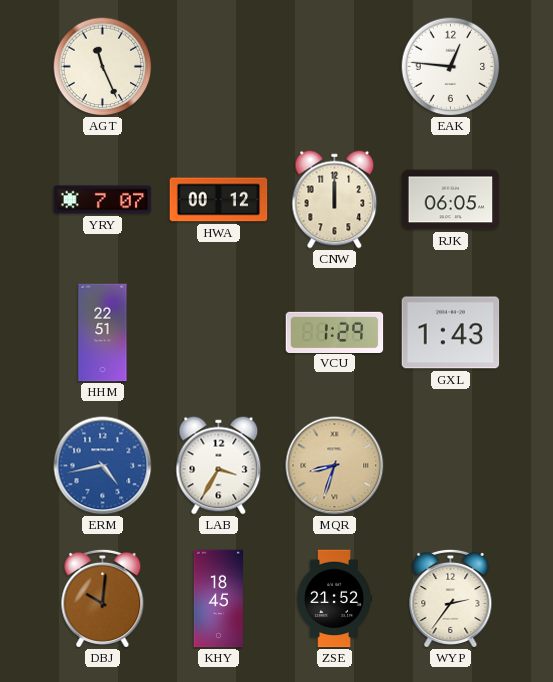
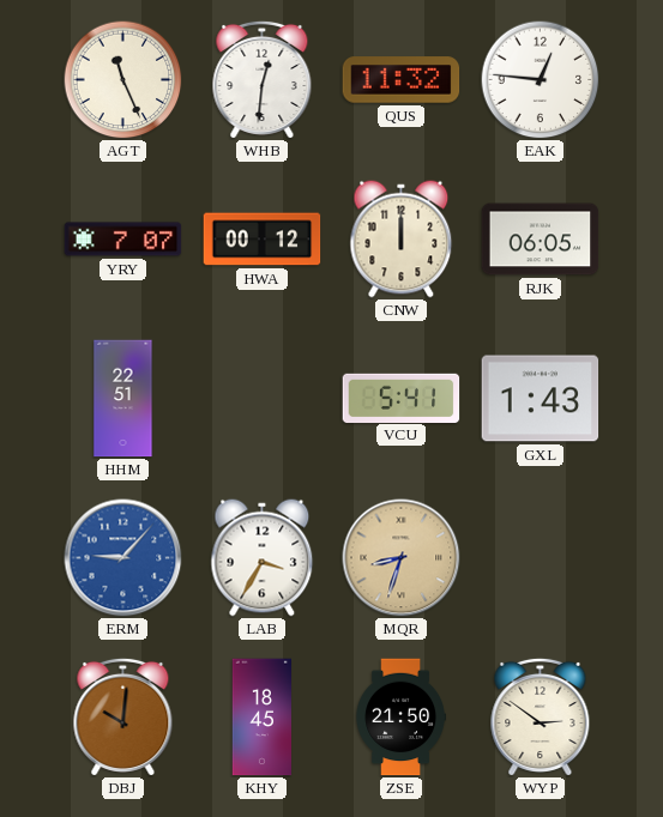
WHB: none -> 12:31 (263, 79)
QUS: none -> 11:32 (402, 80)
VCU: 1:29 -> 5:41 (402, 398)
ERM: 4:43 -> 9:07 (123, 558)
ZSE: 21:52 -> 21:50 (400, 718)
WYP: 2:36 -> 2:51 (541, 716)
